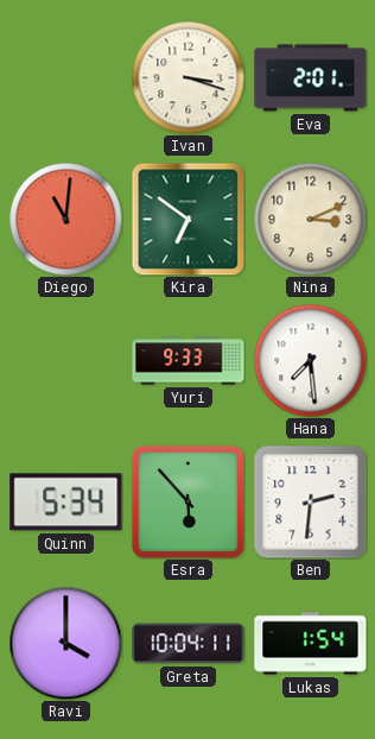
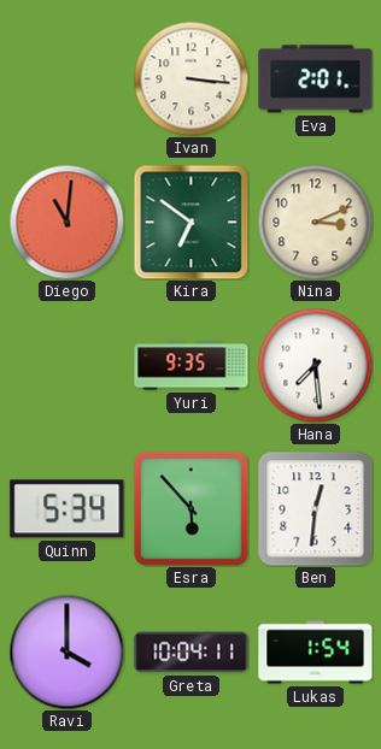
Ivan: 3:18 -> 3:16 (190, 78)
Yuri: 9:33 -> 9:35 (192, 366)
Ben: 2:31 -> 12:31 (316, 509)
